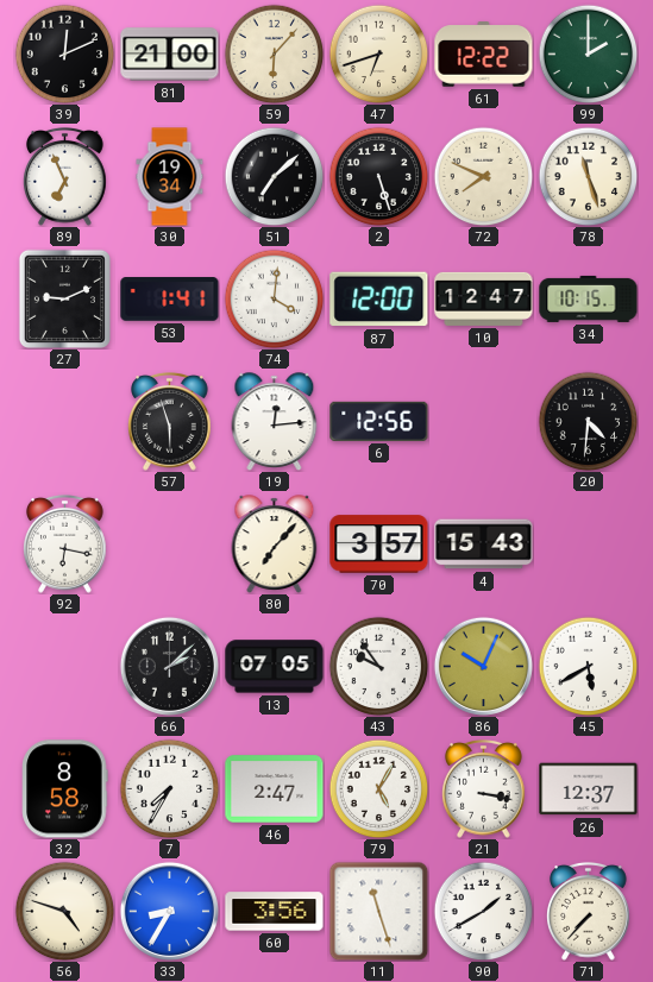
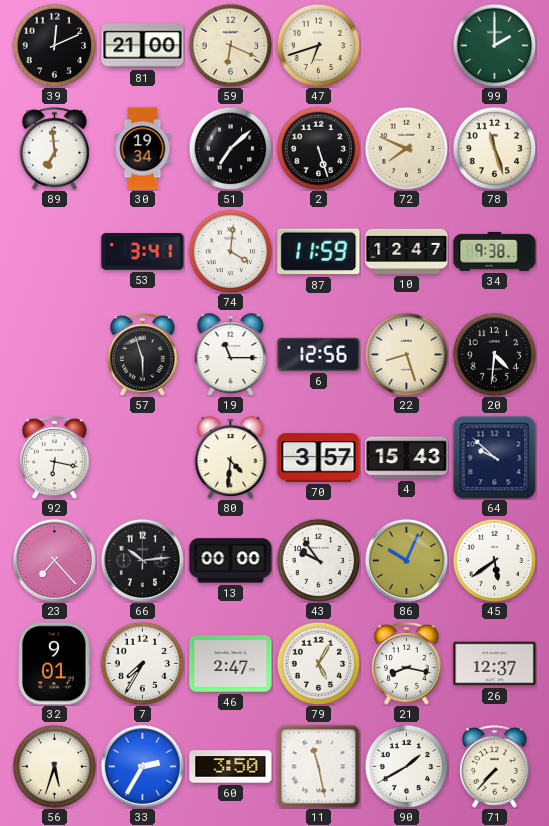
59: 6:07 -> 6:19 (230, 45)
61: 12:22 -> none (484, 55)
89: 6:56 -> 6:59 (55, 148)
27: 9:11 -> none (64, 298)
53: 1:41 -> 3:41 (143, 252)
87: 12:00 -> 11:59 (319, 252)
34: 10:15 -> 9:38 (495, 251)
19: 12:14 -> 11:15 (231, 355)
22: none -> 8:27 (406, 354)
80: 7:07 -> 4:31 (231, 458)
64: none -> 9:52 (494, 457)
23: none -> 7:23 (54, 560)
66: 2:08 -> 10:14 (142, 560)
13: 07:05 -> 00:00 (231, 561)
45: 5:40 -> 5:39 (494, 560)
32: 8:58 -> 9:01 (55, 664)
21: 3:17 -> 8:17 (407, 663)
56: 4:48 -> 5:33 (54, 766)
33: 8:35 -> 2:35 (142, 766)
60: 3:56 -> 3:50 (231, 767)
11: 11:27 -> 11:28 (318, 766)
